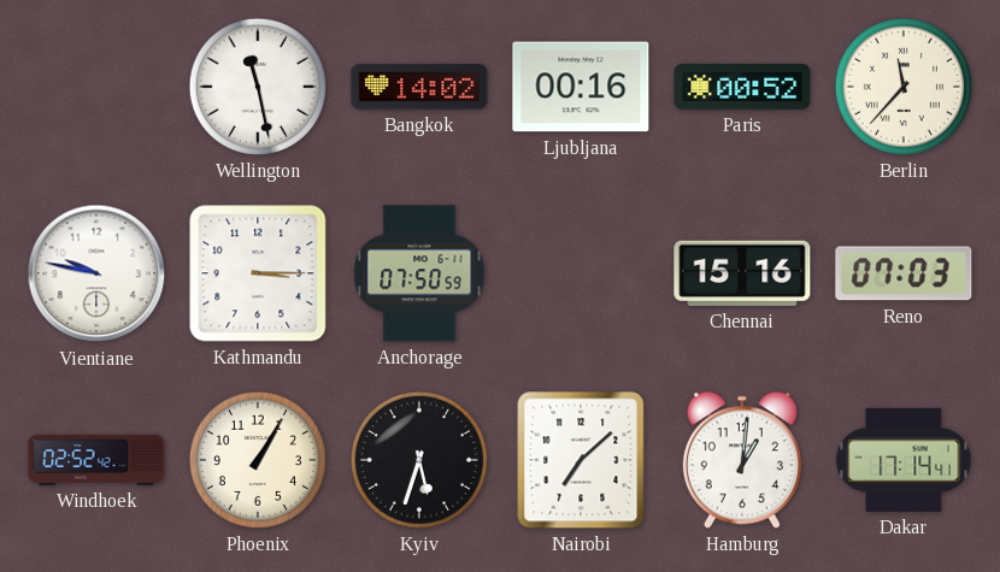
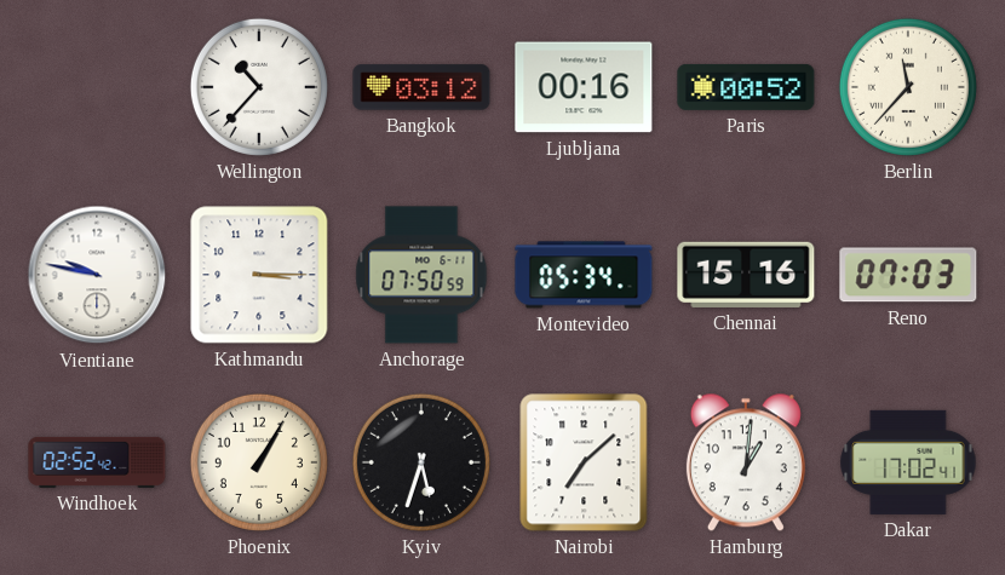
Wellington: 11:28 -> 10:37 (259, 87)
Bangkok: 14:02 -> 03:12 (421, 87)
Montevideo: none -> 05:34 (584, 275)
Dakar: 17:14 -> 17:02 (908, 462)
